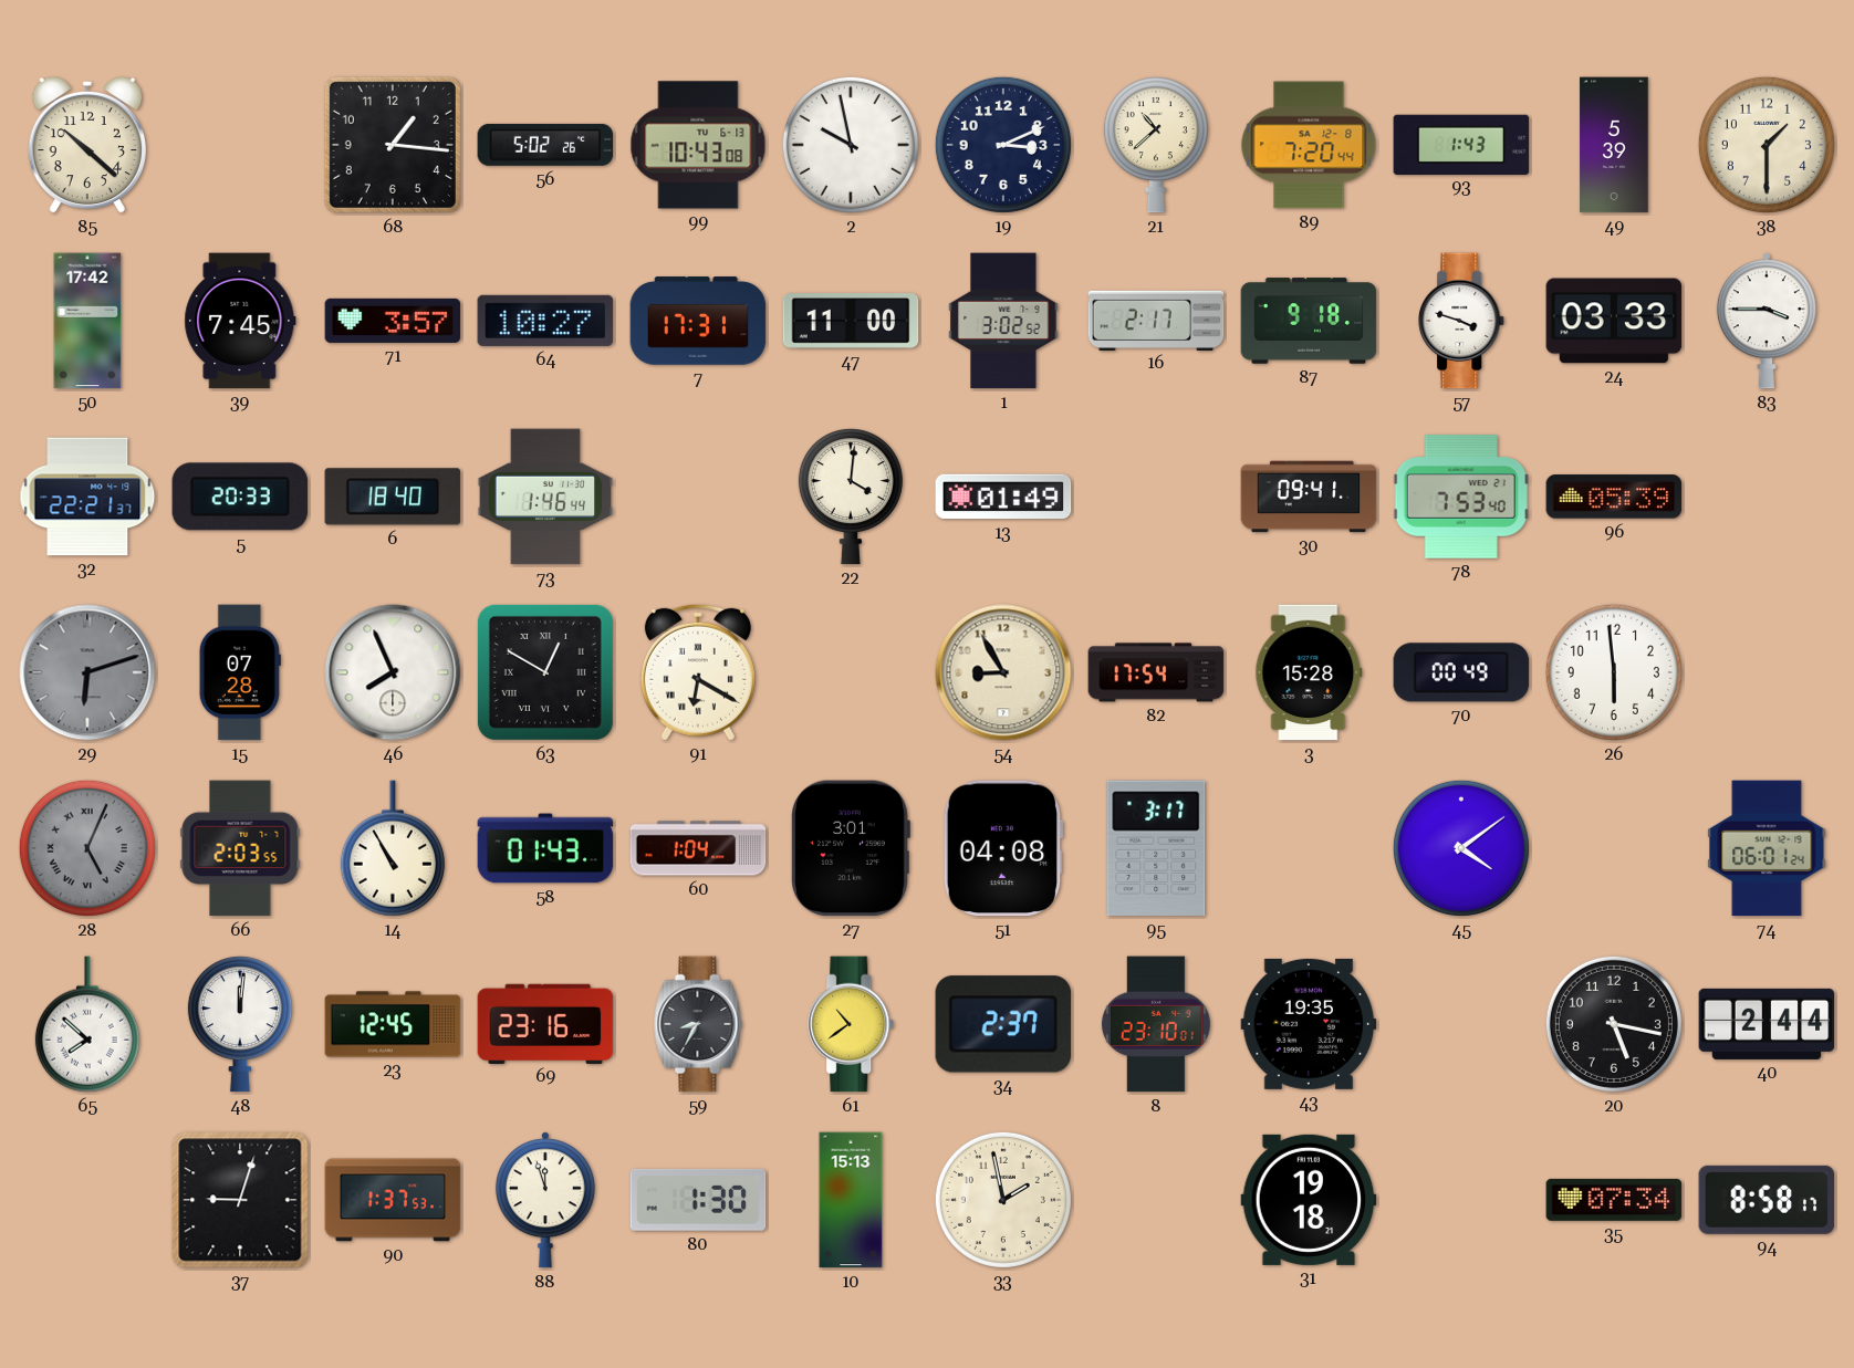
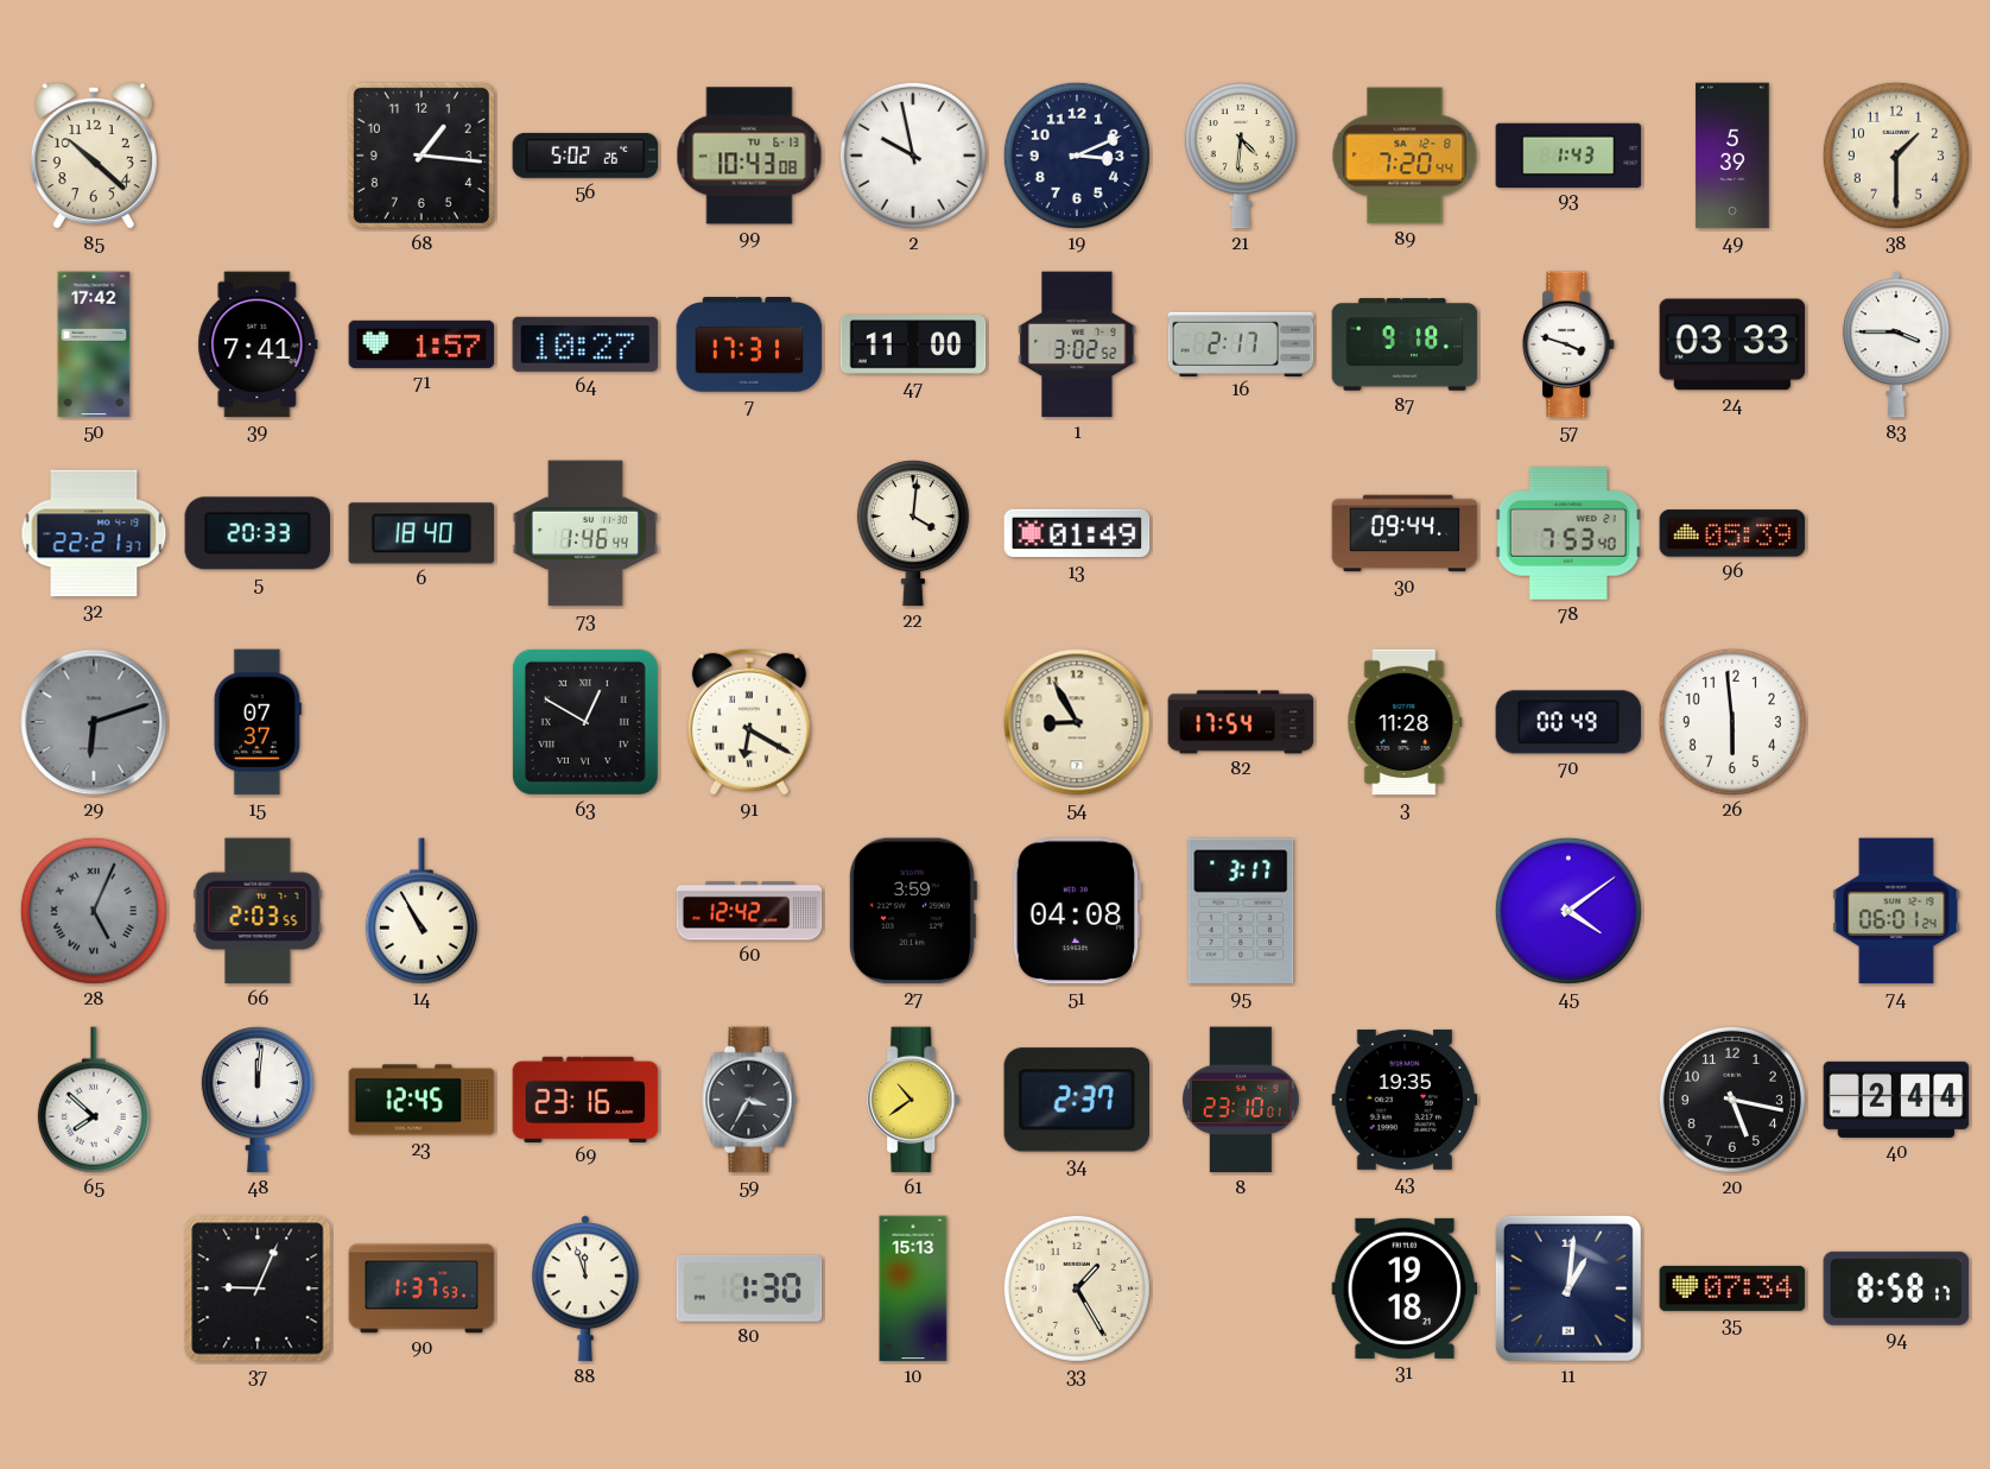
21: 10:38 -> 4:31 (1241, 156)
39: 7:45 -> 7:41 (258, 344)
71: 3:57 -> 1:57 (422, 344)
30: 09:41 -> 09:44 (1405, 533)
15: 07:28 -> 07:37 (258, 722)
46: 7:56 -> none (393, 672)
3: 15:28 -> 11:28 (1405, 722)
58: 01:43 -> none (545, 848)
60: 1:04 -> 12:42 (749, 911)
27: 3:01 -> 3:59 (913, 911)
59: 8:35 -> 3:35 (749, 1100)
37: 9:03 -> 9:04 (258, 1288)
33: 1:58 -> 1:25 (1077, 1288)
11: none -> 1:01 (1568, 1288)
